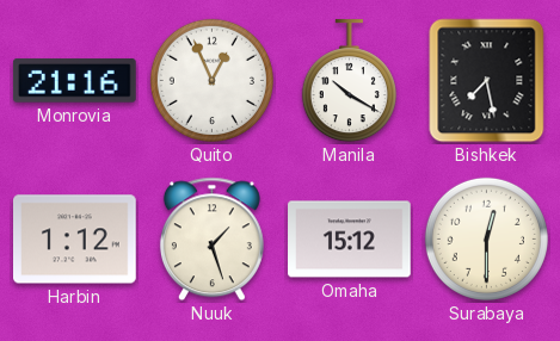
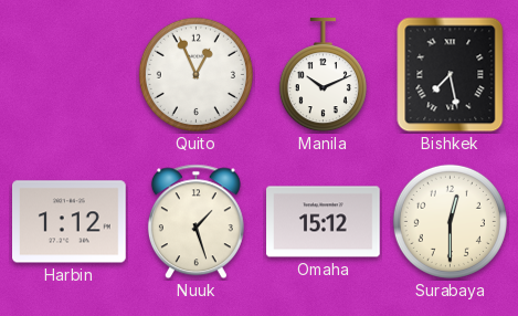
Monrovia: 21:16 -> none (75, 81)
Manila: 10:20 -> 10:11 (323, 75)
